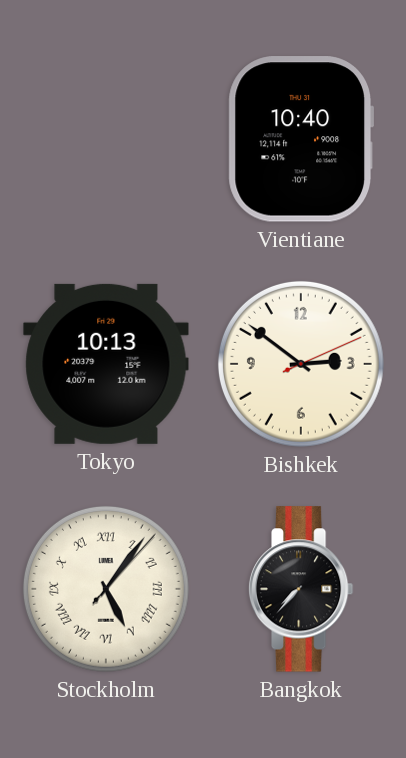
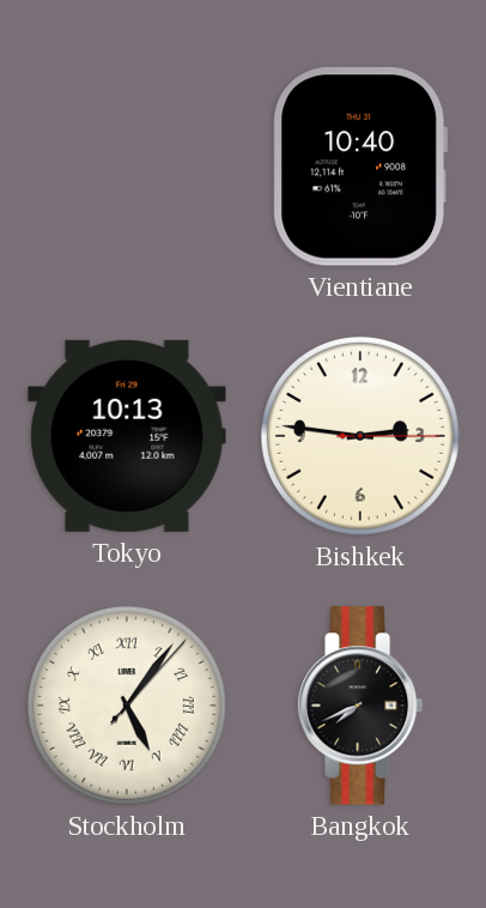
Bishkek: 2:51 -> 2:46 (360, 436)
Bangkok: 7:37 -> 7:41 (360, 706)
